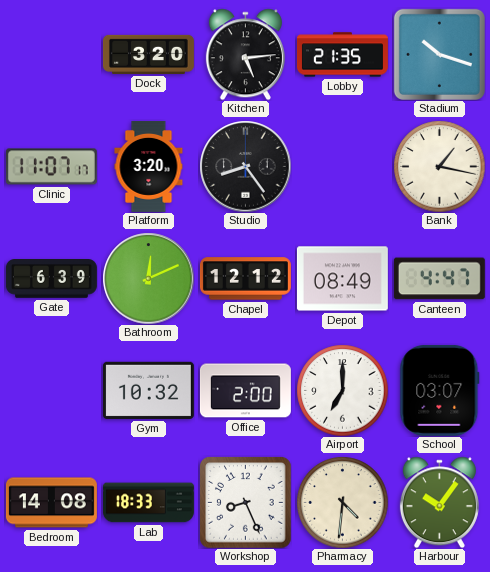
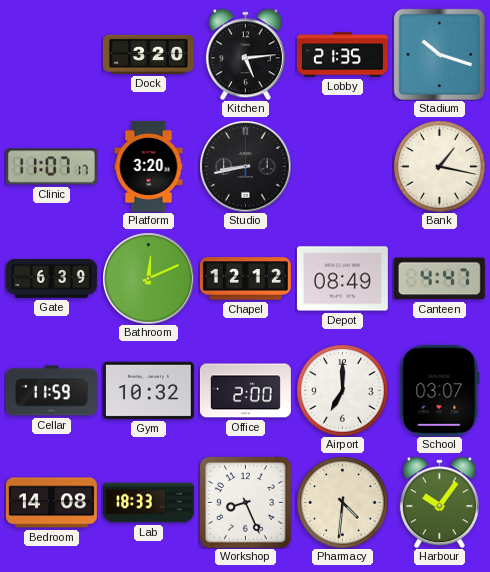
Studio: 8:24 -> 8:43 (245, 166)
Cellar: none -> 11:59 (51, 391)
